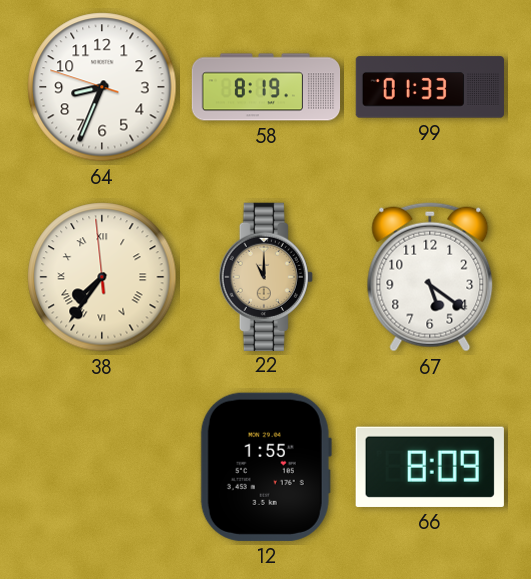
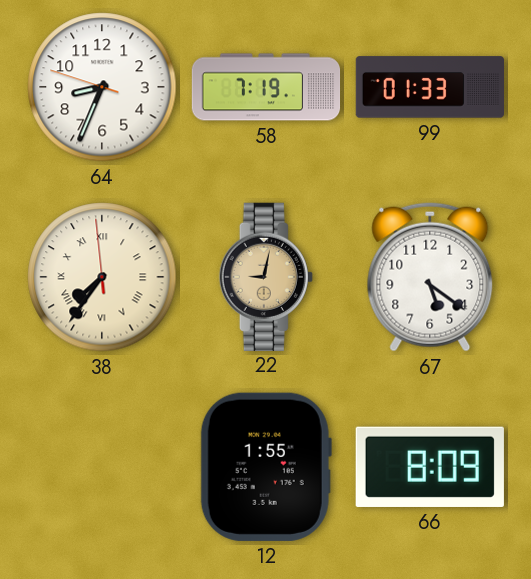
58: 8:19 -> 7:19 (266, 87)
22: 11:00 -> 9:02 (266, 276)
